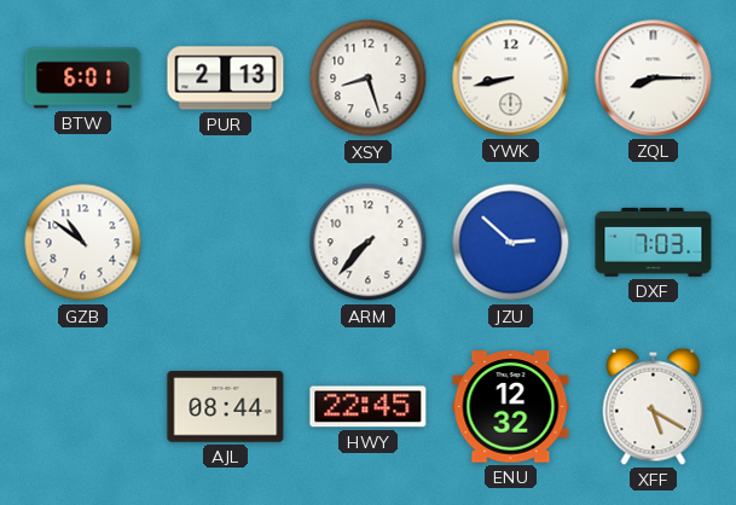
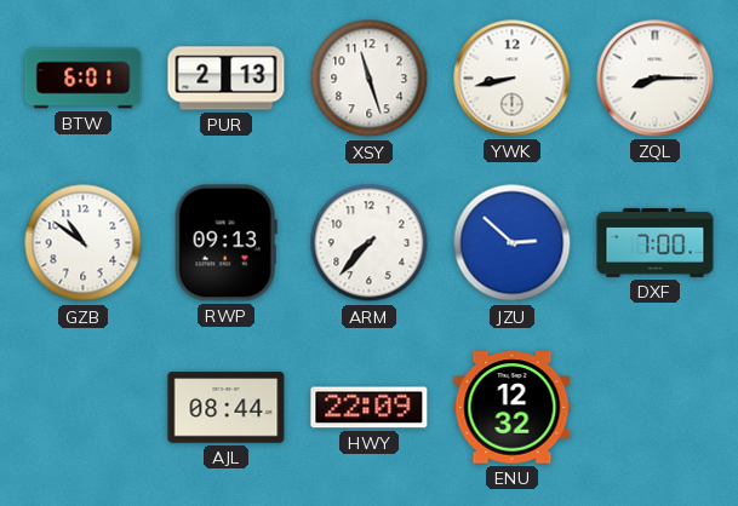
XSY: 8:27 -> 11:27 (370, 79)
RWP: none -> 09:13 (225, 243)
DXF: 7:03 -> 7:00 (656, 242)
HWY: 22:45 -> 22:09 (370, 408)
XFF: 5:20 -> none (654, 406)
